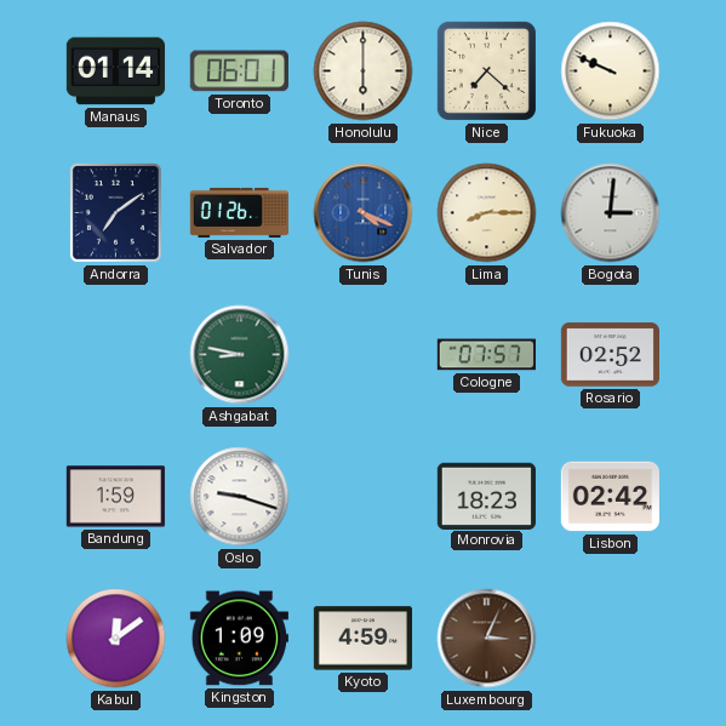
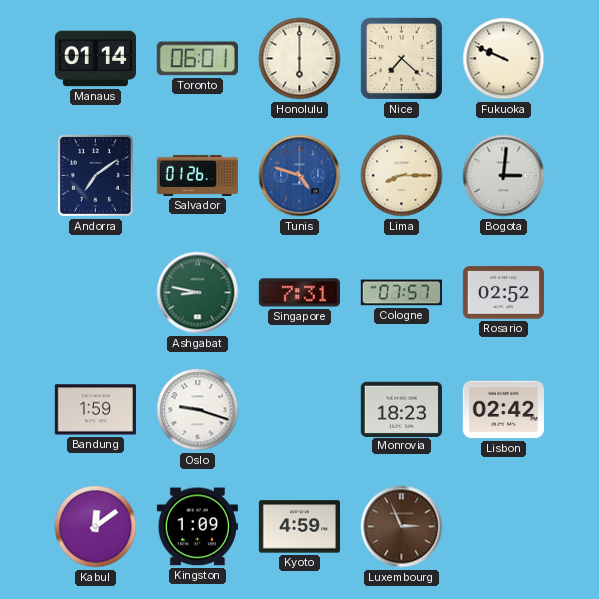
Tunis: 4:19 -> 4:48 (300, 176)
Singapore: none -> 7:31 (299, 293)
Luxembourg: 3:04 -> 2:56 (402, 527)
